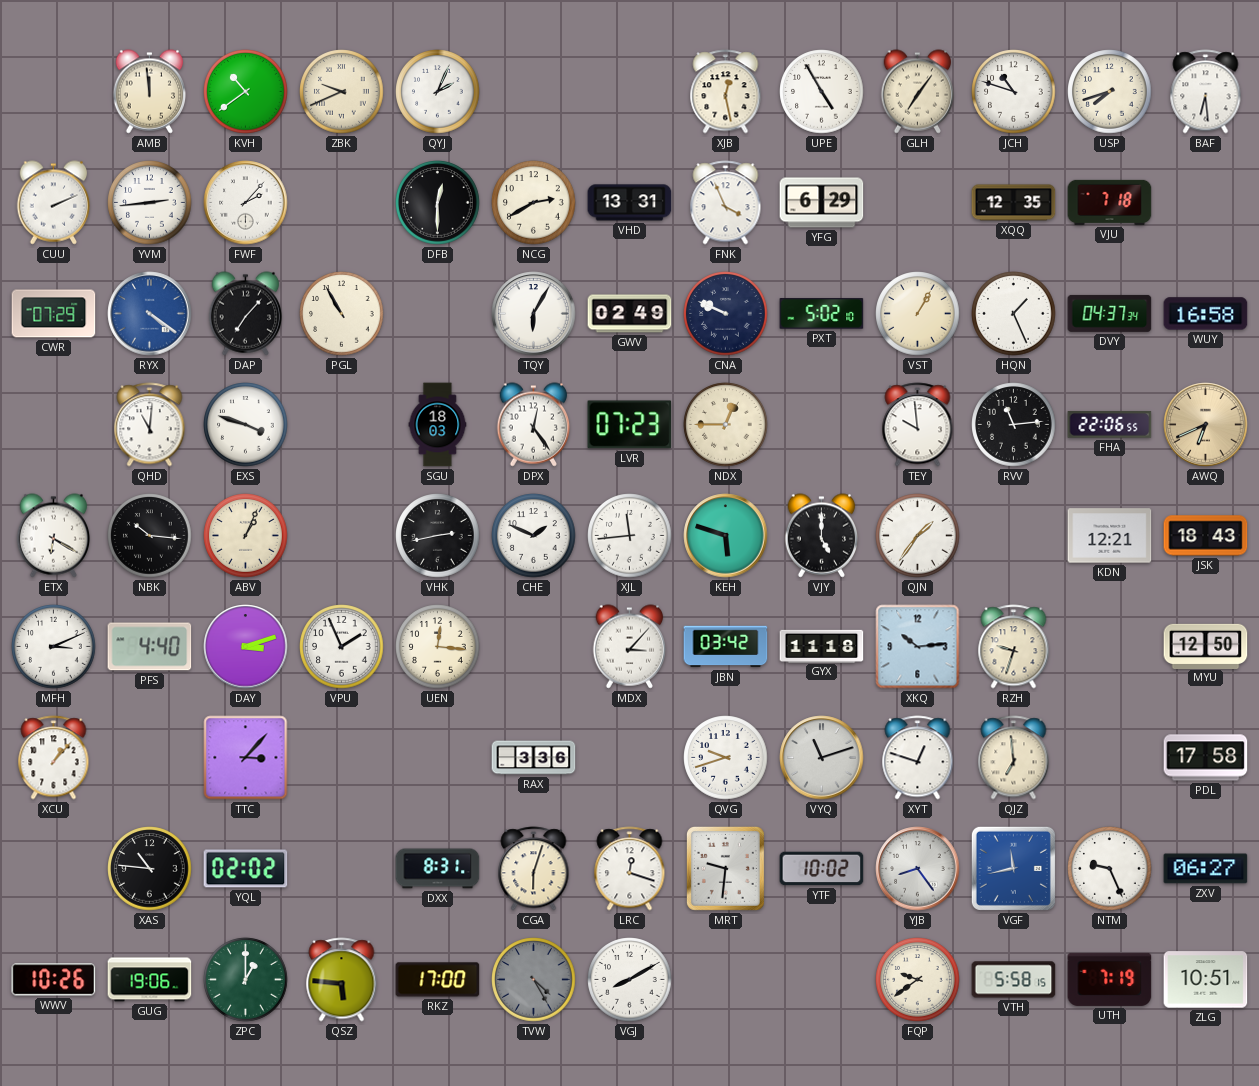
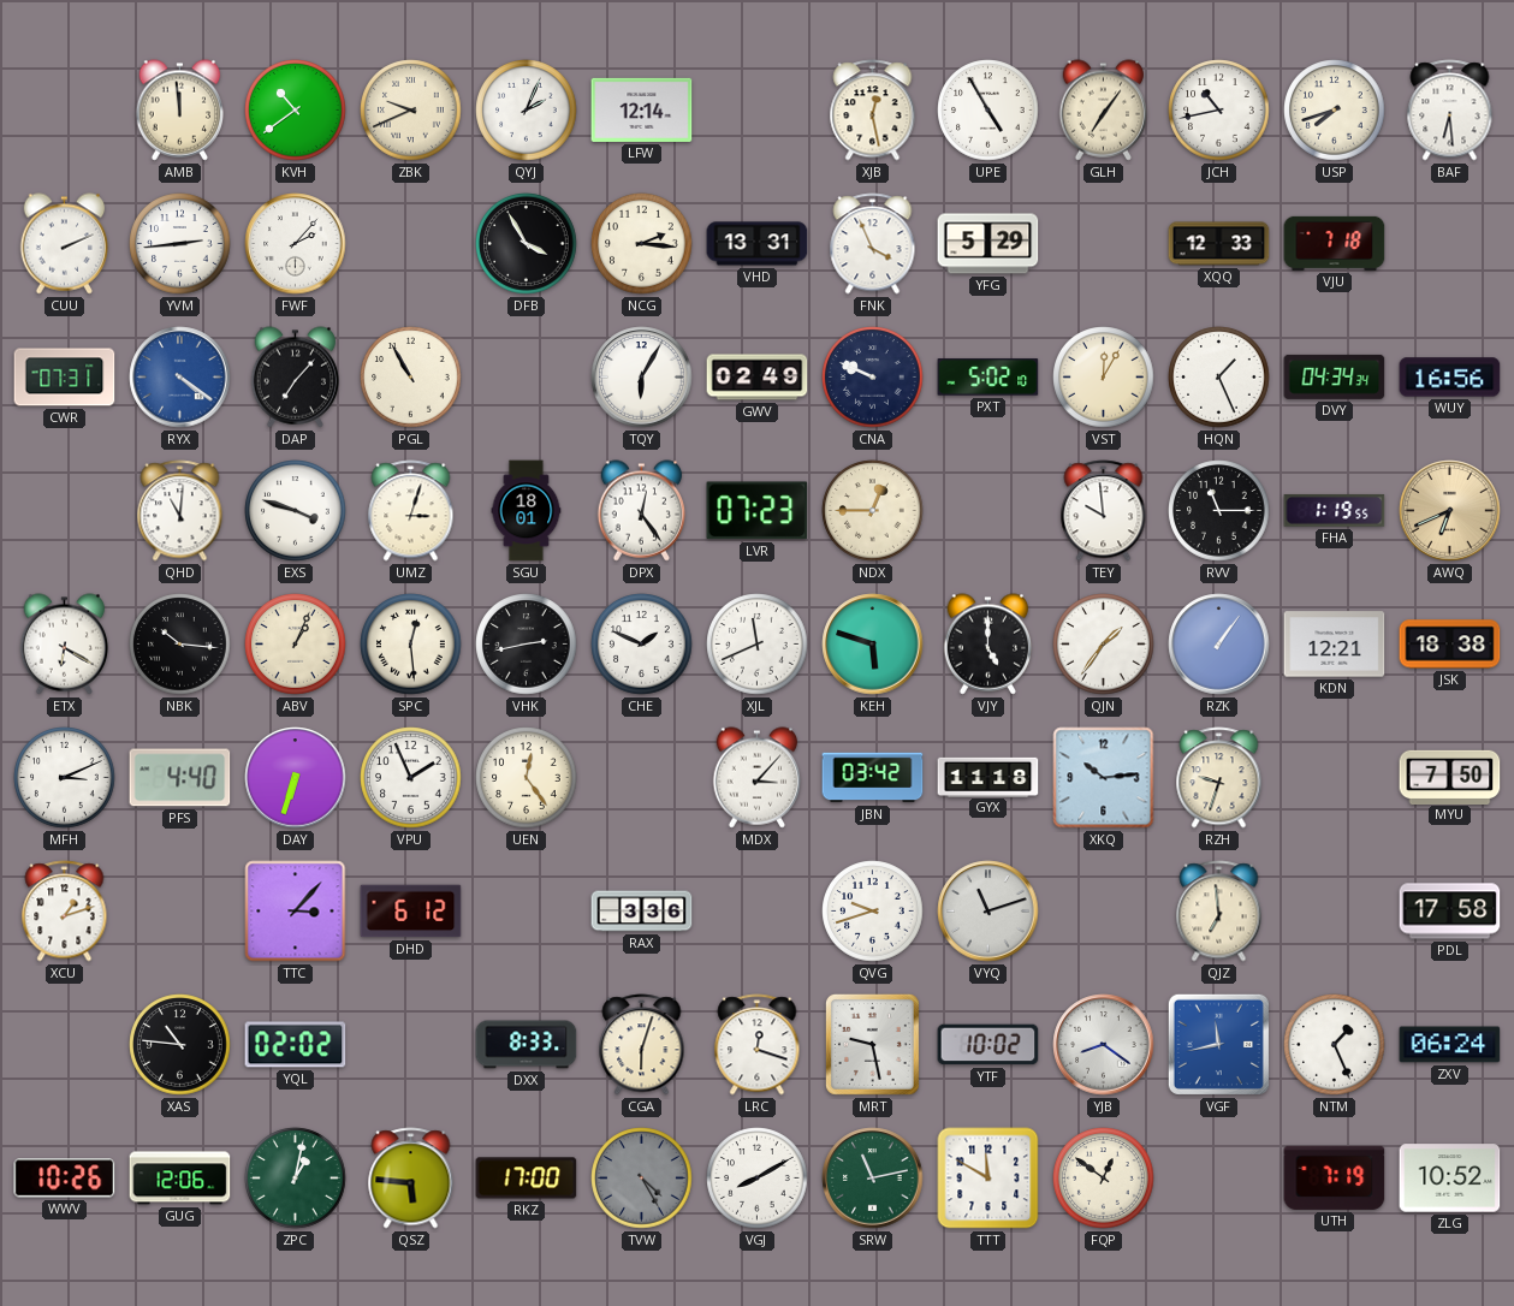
LFW: none -> 12:14 (642, 109)
JCH: 10:48 -> 10:43 (1219, 111)
DFB: 12:30 -> 3:55 (527, 244)
NCG: 2:40 -> 2:16 (642, 244)
YFG: 6:29 -> 5:29 (988, 244)
XQQ: 12:35 -> 12:33 (1219, 244)
CWR: 07:29 -> 07:31 (65, 378)
VST: 1:05 -> 12:05 (1104, 378)
DVY: 04:37 -> 04:34 (1335, 376)
WUY: 16:58 -> 16:56 (1450, 378)
UMZ: none -> 3:03 (411, 511)
SGU: 18:03 -> 18:01 (527, 511)
RVV: 11:14 -> 11:15 (1219, 511)
FHA: 22:06 -> 1:19 (1335, 511)
SPC: none -> 12:29 (411, 645)
XJL: 11:44 -> 11:41 (758, 645)
RZK: none -> 1:06 (1219, 645)
JSK: 18:43 -> 18:38 (1450, 645)
DAY: 3:12 -> 6:33 (296, 778)
UEN: 12:16 -> 12:24 (527, 778)
MYU: 12:50 -> 7:50 (1450, 777)
XCU: 1:07 -> 1:12 (65, 912)
DHD: none -> 6:12 (411, 912)
XYT: 12:48 -> none (918, 758)
DXX: 8:31 -> 8:33 (527, 1045)
MRT: 9:31 -> 9:28 (872, 1044)
YJB: 8:24 -> 8:21 (1104, 1045)
NTM: 9:26 -> 1:26 (1335, 1045)
ZXV: 06:27 -> 06:24 (1450, 1045)
GUG: 19:06 -> 12:06 (180, 1179)
ZPC: 1:00 -> 1:02 (296, 1179)
SRW: none -> 11:13 (873, 1179)
TTT: none -> 11:50 (988, 1179)
FQP: 9:39 -> 12:51 (1104, 1179)
VTH: 5:58 -> none (1014, 980)
ZLG: 10:51 -> 10:52 (1450, 1179)
